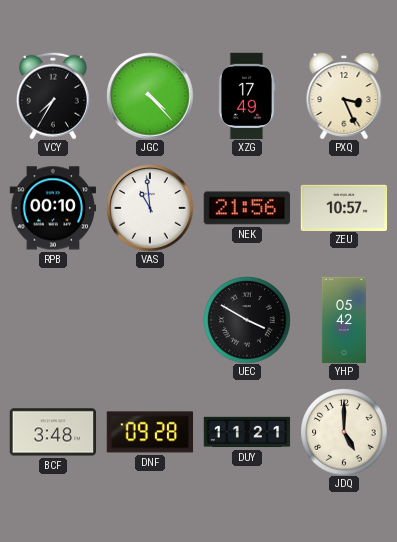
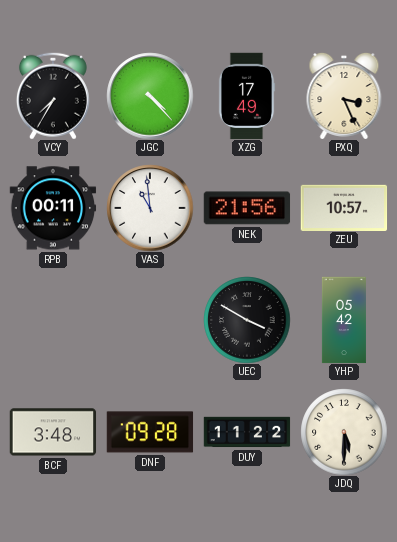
RPB: 00:10 -> 00:11 (53, 208)
DUY: 11:21 -> 11:22 (247, 432)
JDQ: 5:00 -> 5:30 (344, 432)
